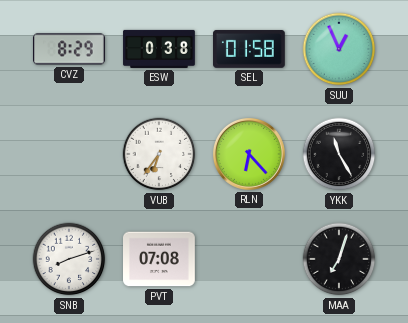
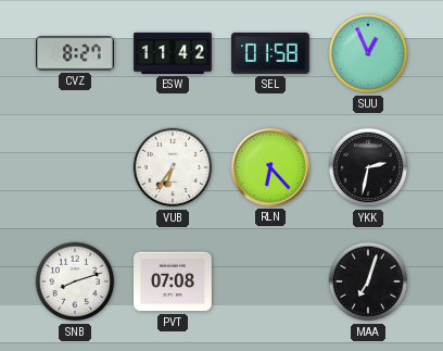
CVZ: 8:29 -> 8:27 (76, 53)
ESW: 0:38 -> 11:42 (173, 53)
YKK: 11:25 -> 2:32 (368, 167)
